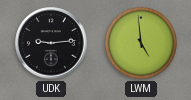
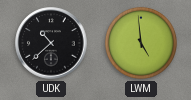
UDK: 9:14 -> 10:38 (51, 43)
